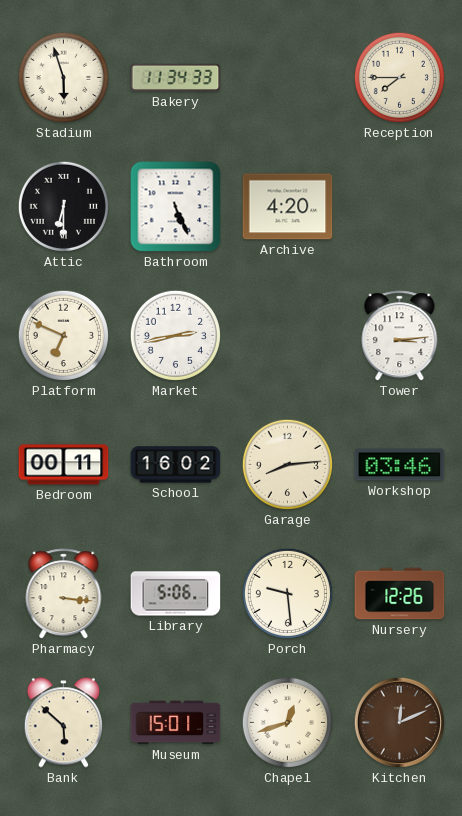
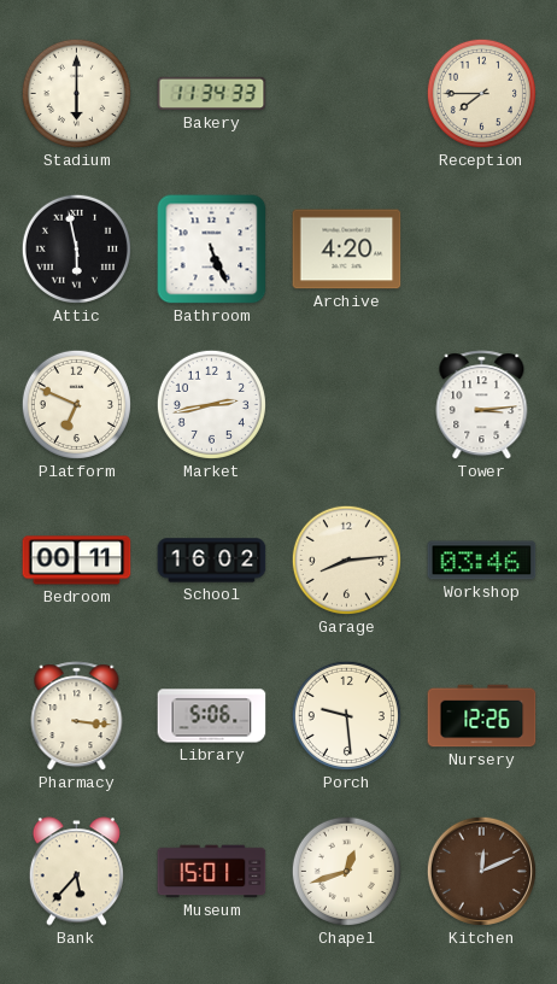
Stadium: 5:57 -> 6:00 (76, 93)
Attic: 6:30 -> 5:58 (76, 248)
Bank: 5:52 -> 5:37 (76, 872)
